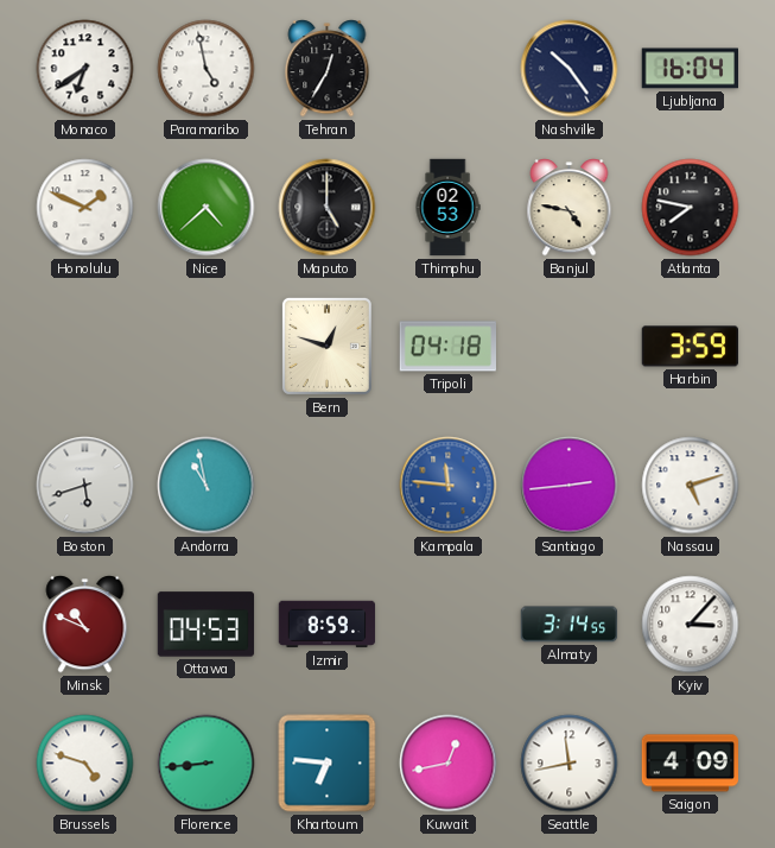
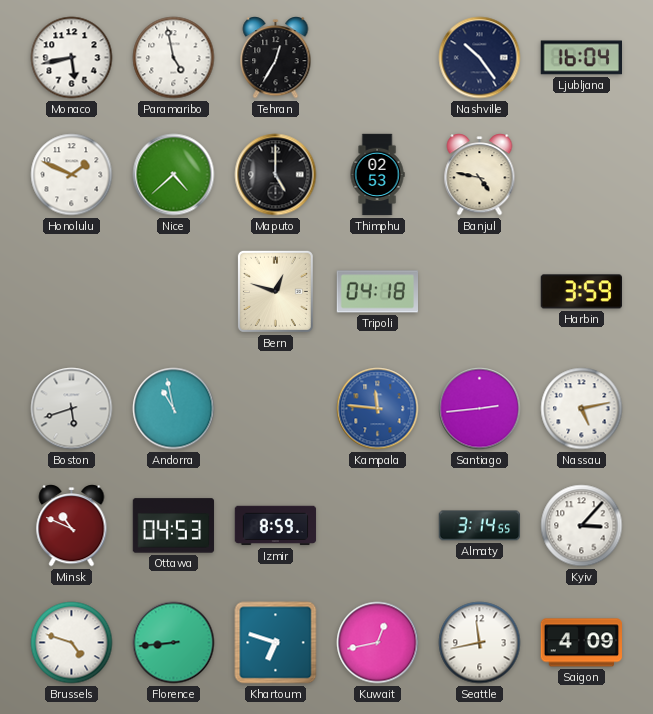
Monaco: 6:39 -> 5:43 (72, 58)
Atlanta: 7:47 -> none (691, 208)
Nassau: 5:12 -> 5:13 (582, 409)
Khartoum: 6:46 -> 6:48 (276, 643)
